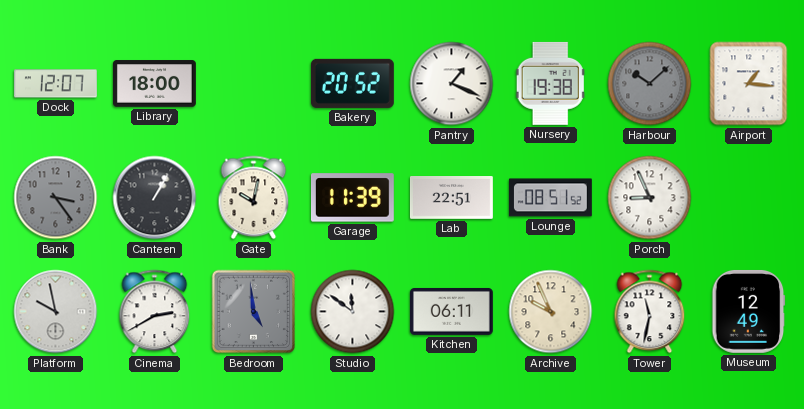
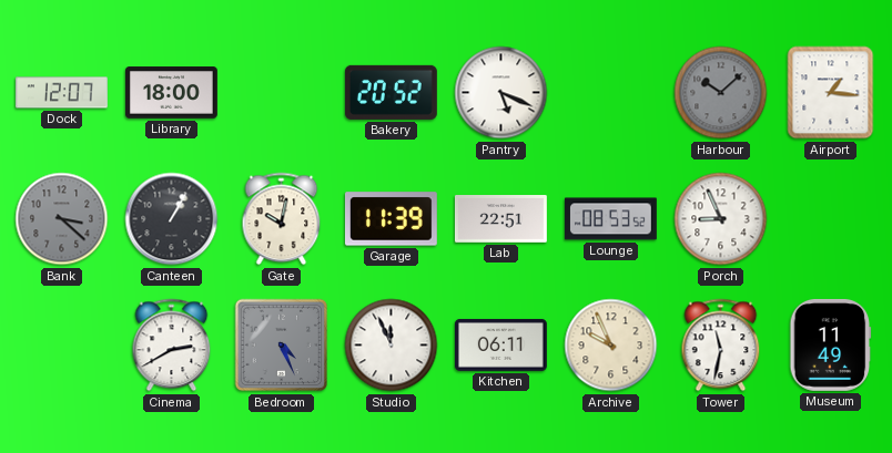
Pantry: 1:19 -> 5:19 (501, 93)
Nursery: 19:38 -> none (551, 83)
Bank: 3:24 -> 3:22 (62, 219)
Lounge: 08:51 -> 08:53 (610, 219)
Platform: 9:58 -> none (56, 312)
Bedroom: 4:59 -> 4:26 (282, 346)
Studio: 11:51 -> 11:56 (392, 346)
Museum: 12:49 -> 11:49 (831, 344)
